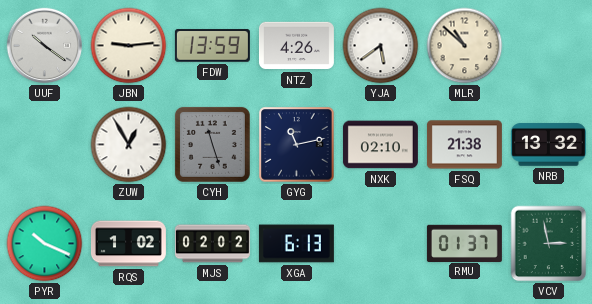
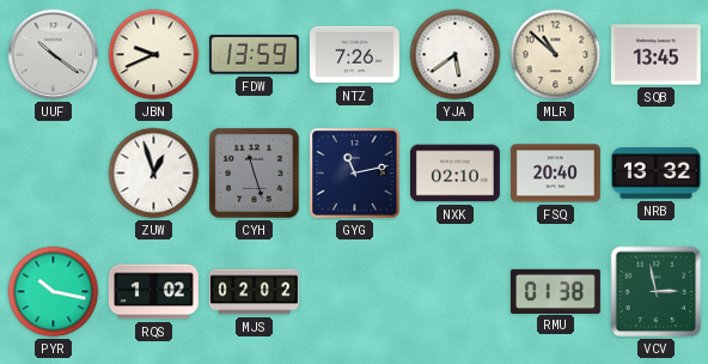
JBN: 9:14 -> 9:41 (154, 55)
NTZ: 4:26 -> 7:26 (354, 55)
SQB: none -> 13:45 (655, 55)
ZUW: 12:55 -> 12:57 (154, 174)
FSQ: 21:38 -> 20:40 (555, 174)
PYR: 10:19 -> 10:17 (54, 292)
XGA: 6:13 -> none (296, 244)
RMU: 01:37 -> 01:38 (555, 291)
